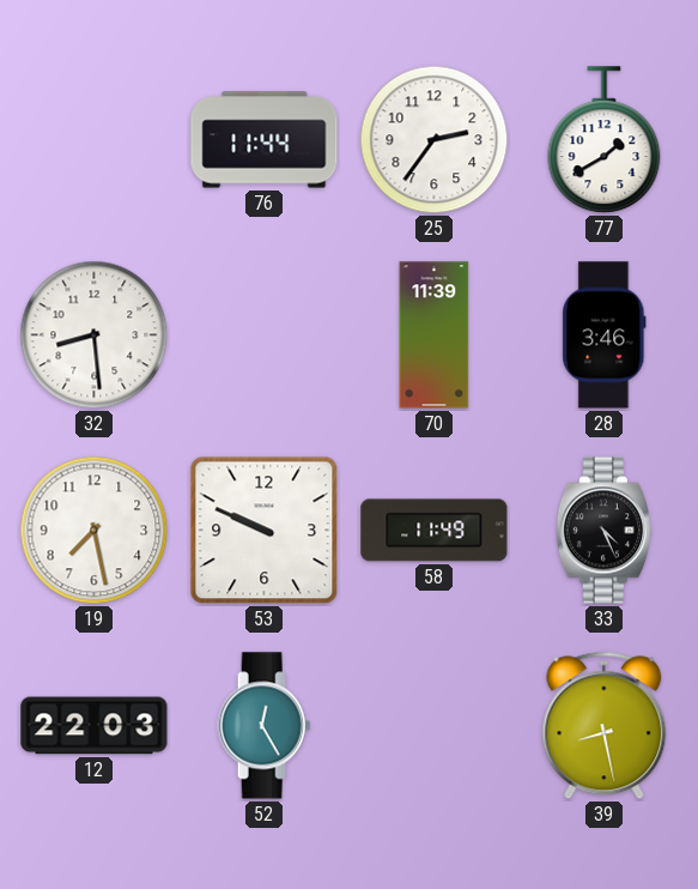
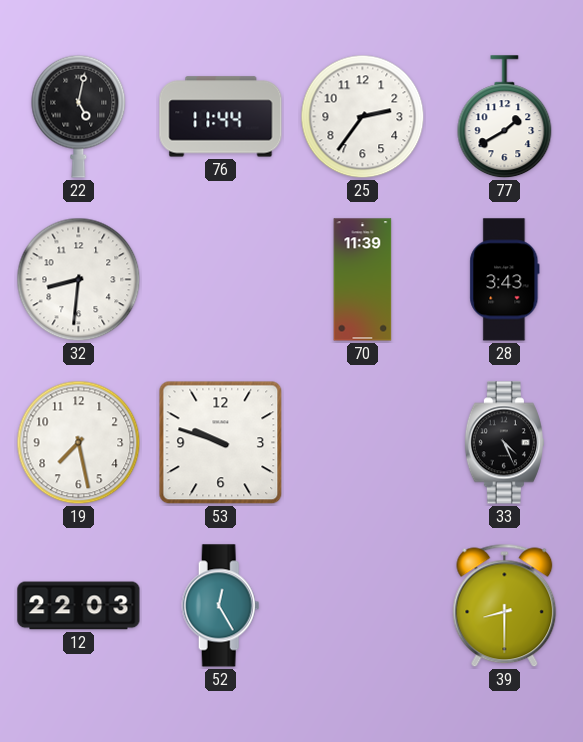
22: none -> 5:02 (79, 116)
32: 8:29 -> 8:31 (79, 280)
28: 3:46 -> 3:43 (505, 280)
53: 9:49 -> 9:48 (221, 443)
58: 11:49 -> none (435, 531)
39: 8:28 -> 8:30 (505, 606)
